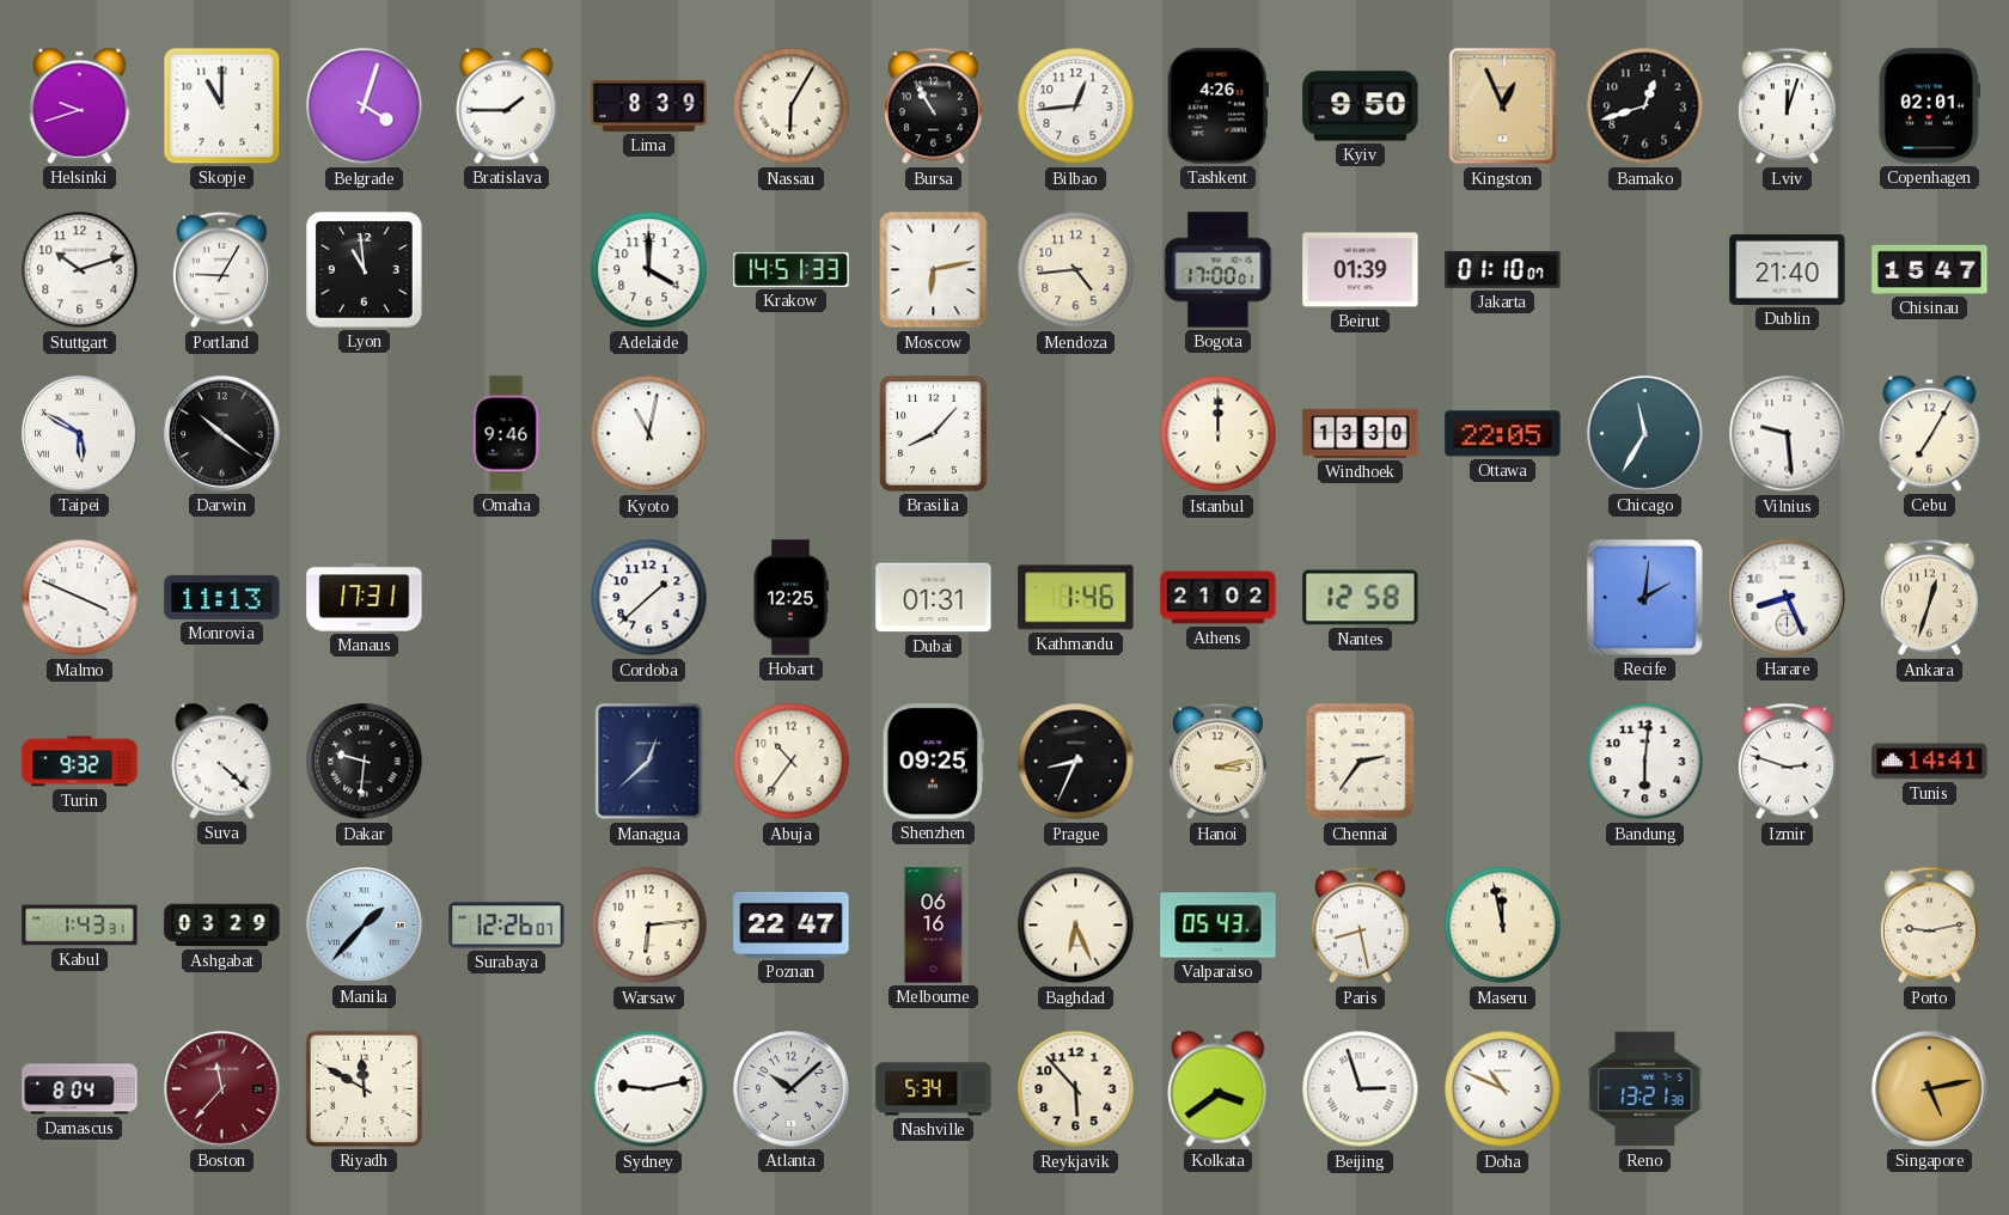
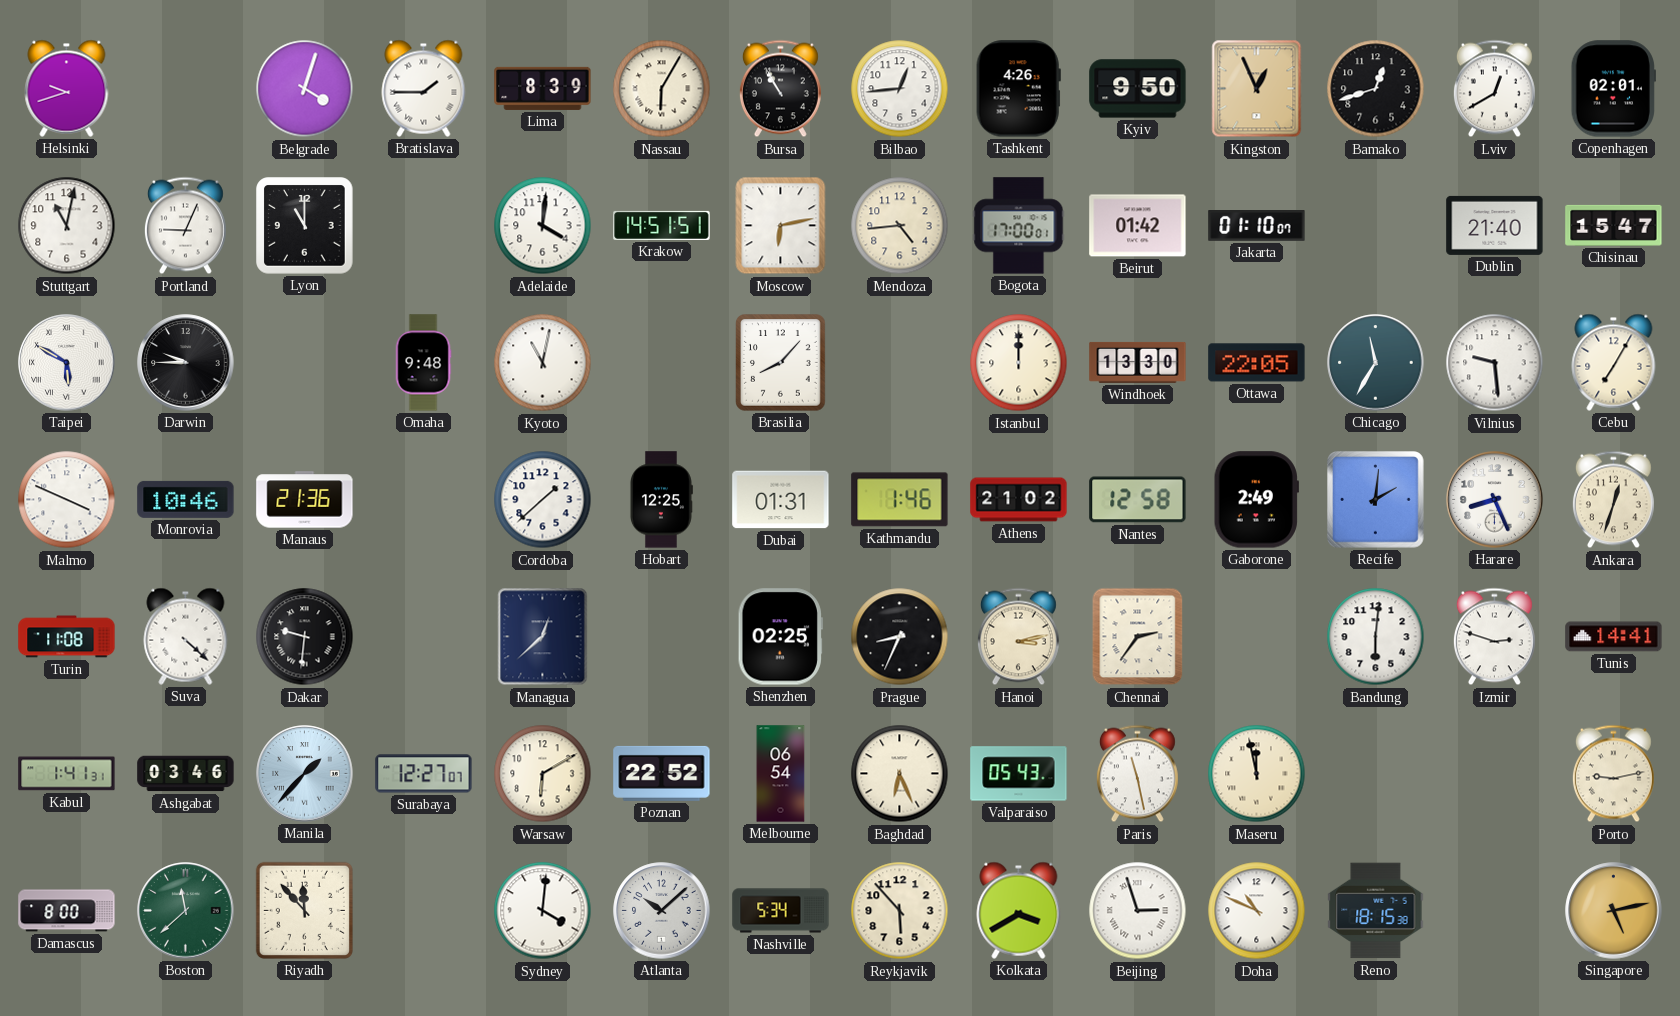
Skopje: 11:00 -> none (222, 106)
Lviv: 12:03 -> 12:40 (1494, 89)
Stuttgart: 10:12 -> 11:02 (67, 226)
Portland: 9:05 -> 9:04 (185, 226)
Lyon: 10:59 -> 11:00 (305, 226)
Adelaide: 4:00 -> 4:01 (543, 226)
Krakow: 14:51:33 -> 14:51:51 (662, 225)
Beirut: 01:39 -> 01:42 (1138, 226)
Darwin: 10:21 -> 9:45 (186, 363)
Omaha: 9:46 -> 9:48 (423, 363)
Monrovia: 11:13 -> 10:46 (186, 499)
Manaus: 17:31 -> 21:36 (305, 500)
Gaborone: none -> 2:49 (1256, 500)
Turin: 9:32 -> 11:08 (67, 637)
Abuja: 10:36 -> none (792, 762)
Shenzhen: 09:25 -> 02:25 (780, 637)
Kabul: 1:43 -> 1:41 (67, 774)
Ashgabat: 03:29 -> 03:46 (186, 774)
Surabaya: 12:26 -> 12:27 (424, 774)
Warsaw: 6:14 -> 6:10 (543, 774)
Poznan: 22:47 -> 22:52 (662, 773)
Melbourne: 06:16 -> 06:54 (781, 774)
Paris: 8:28 -> 11:28 (1137, 774)
Damascus: 8:04 -> 8:00 (67, 911)
Boston: 11:37 -> 11:38 (186, 911)
Boston dial: burgundy -> green (186, 911)
Riyadh: 11:50 -> 11:53 (304, 910)
Sydney: 9:13 -> 4:01 (543, 911)
Kolkata: 3:39 -> 3:40 (1019, 910)
Reno: 13:21 -> 18:15 (1376, 911)
